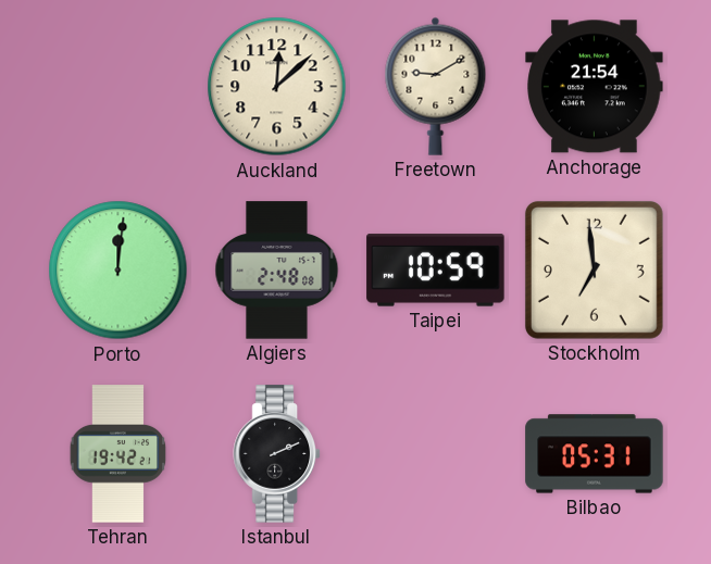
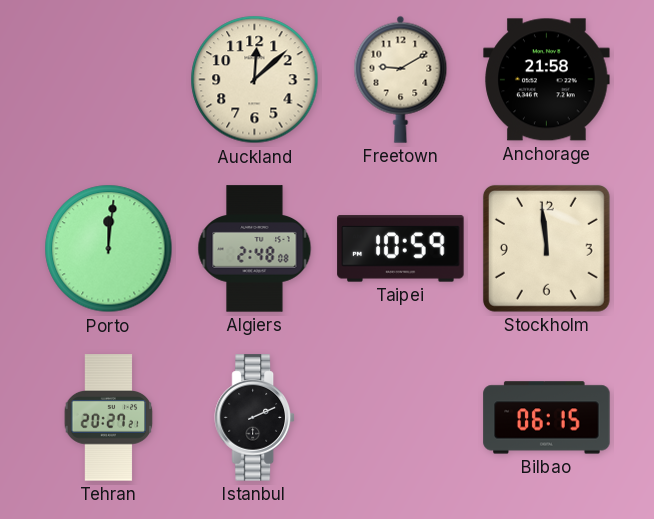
Anchorage: 21:54 -> 21:58 (547, 80)
Stockholm: 6:59 -> 11:59 (546, 248)
Tehran: 19:42 -> 20:27 (109, 418)
Bilbao: 05:31 -> 06:15 (547, 418)
